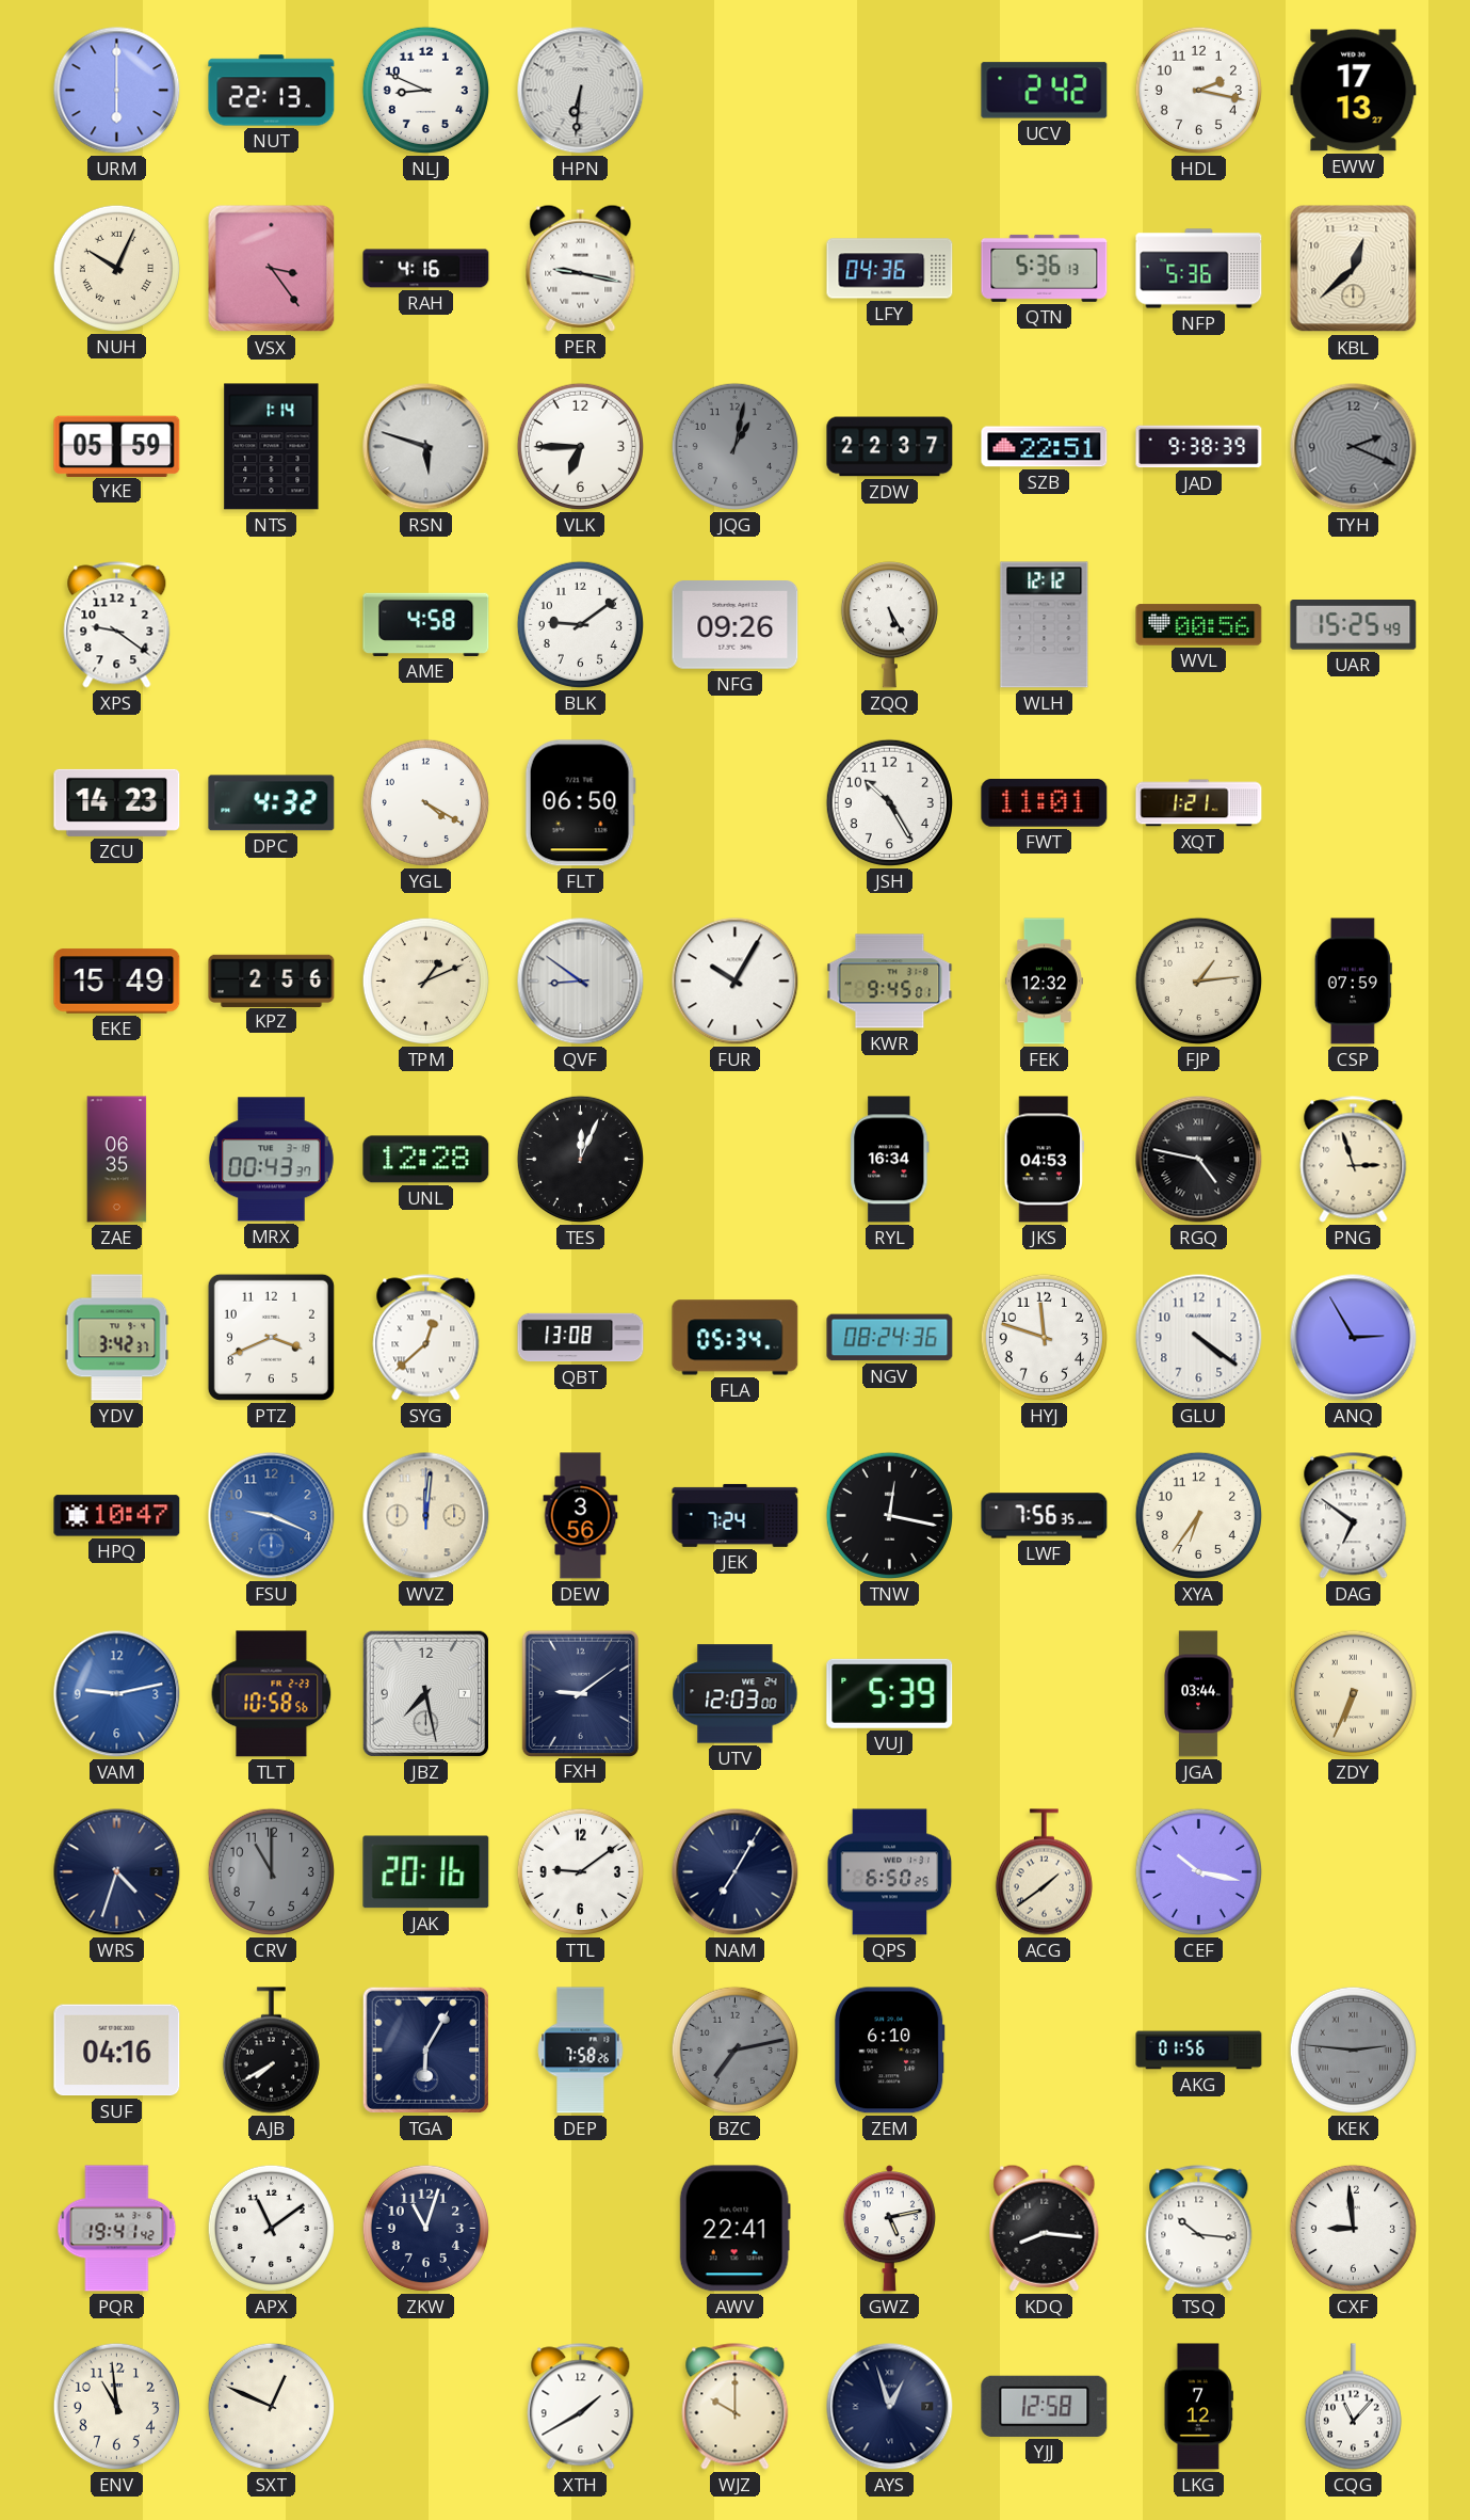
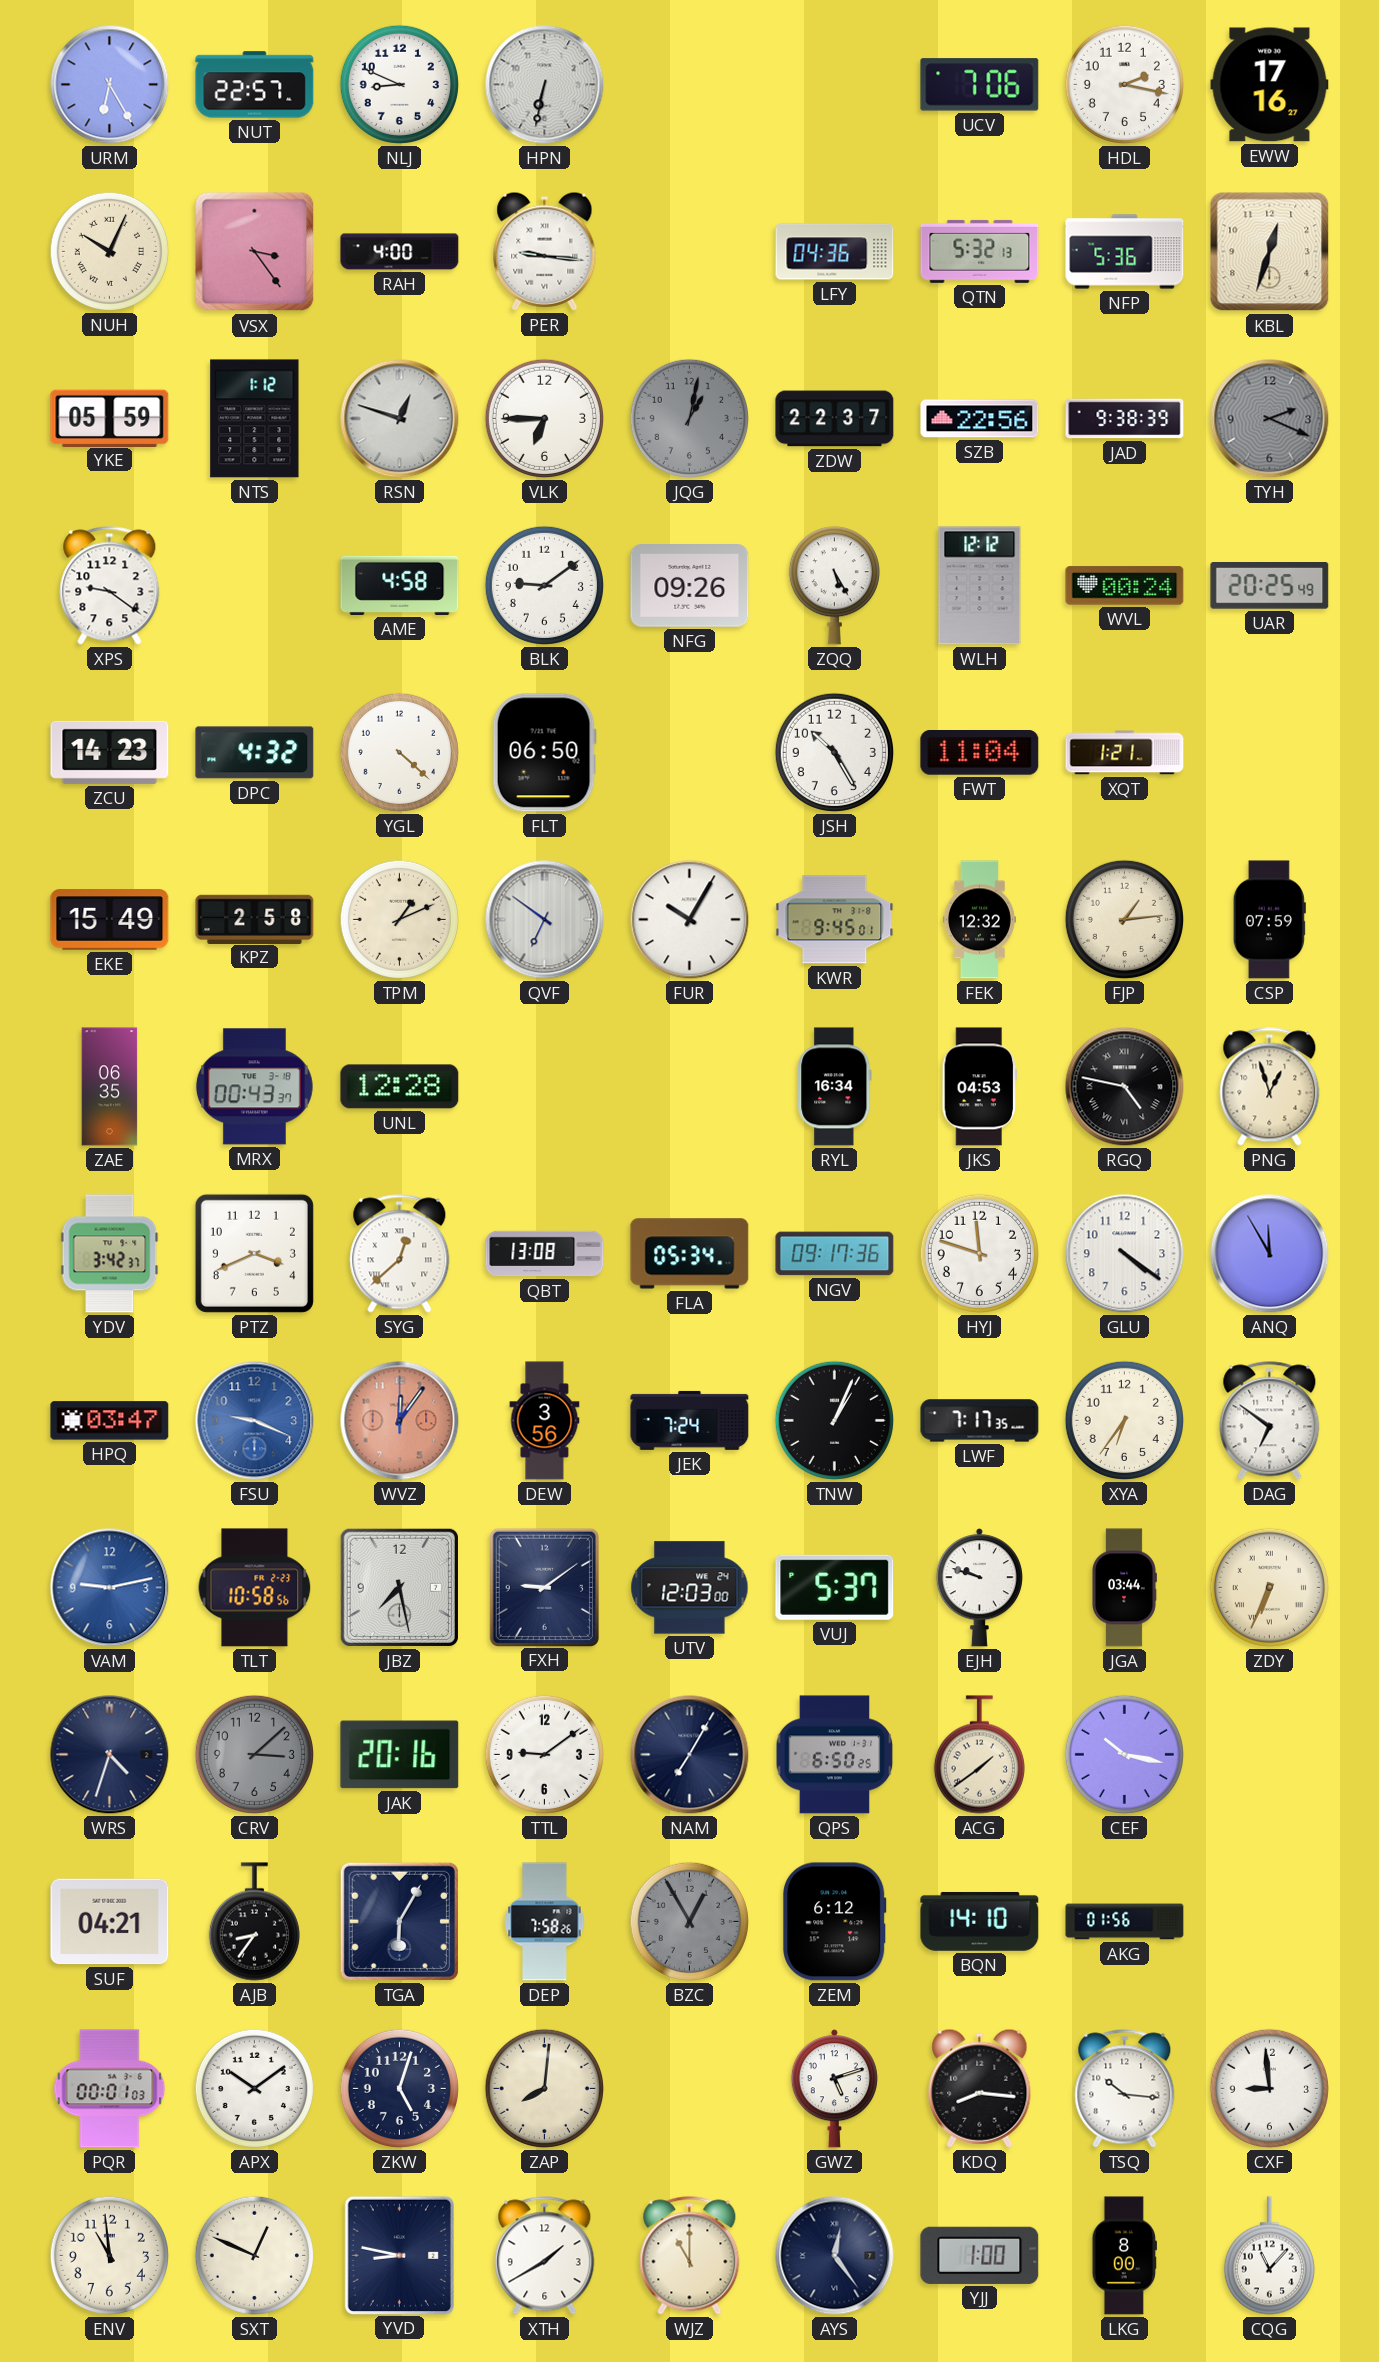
URM: 6:00 -> 6:25 (110, 85)
NUT: 22:13 -> 22:57 (255, 85)
HPN: 6:31 -> 6:32 (545, 85)
UCV: 2:42 -> 7:06 (980, 85)
EWW: 17:13 -> 17:16 (1270, 85)
RAH: 4:16 -> 4:00 (400, 252)
PER: 9:17 -> 9:16 (545, 251)
QTN: 5:36 -> 5:32 (980, 251)
KBL: 12:38 -> 12:33 (1270, 252)
NTS: 1:14 -> 1:12 (255, 419)
RSN: 5:48 -> 12:48 (400, 419)
SZB: 22:51 -> 22:56 (980, 419)
WVL: 00:56 -> 00:24 (1125, 586)
UAR: 15:25 -> 20:25 (1270, 586)
YGL: 4:20 -> 4:22 (399, 752)
FWT: 11:01 -> 11:04 (980, 753)
KPZ: 2:56 -> 2:58 (255, 919)
QVF: 8:51 -> 6:51 (545, 920)
TES: 12:04 -> none (580, 1159)
PNG: 2:57 -> 12:57 (1270, 1087)
NGV: 08:24 -> 09:17 (835, 1254)
ANQ: 2:55 -> 11:55 (1270, 1254)
HPQ: 10:47 -> 03:47 (110, 1421)
WVZ: 12:01 -> 12:06 (400, 1421)
WVZ dial: cream -> salmon (400, 1421)
TNW: 12:17 -> 1:04 (834, 1420)
LWF: 7:56 -> 7:17 (980, 1421)
VUJ: 5:39 -> 5:37 (835, 1587)
EJH: none -> 9:48 (979, 1588)
CRV: 11:00 -> 3:08 (254, 1754)
SUF: 04:16 -> 04:21 (110, 1922)
AJB: 7:40 -> 8:36 (254, 1922)
BZC: 7:13 -> 12:55 (689, 1921)
ZEM: 6:10 -> 6:12 (835, 1922)
BQN: none -> 14:10 (980, 1921)
KEK: 2:46 -> none (1353, 2050)
PQR: 19:41 -> 00:01 (110, 2089)
APX: 11:09 -> 10:09 (254, 2088)
ZKW: 11:03 -> 5:03 (399, 2088)
ZAP: none -> 8:01 (544, 2088)
AWV: 22:41 -> none (734, 2229)
GWZ: 5:13 -> 5:12 (834, 2089)
YVD: none -> 8:47 (399, 2255)
WJZ: 10:00 -> 11:00 (690, 2256)
AYS: 12:57 -> 12:24 (835, 2256)
YJJ: 12:58 -> 1:00 (980, 2255)
LKG: 7:12 -> 8:00 (1124, 2256)
